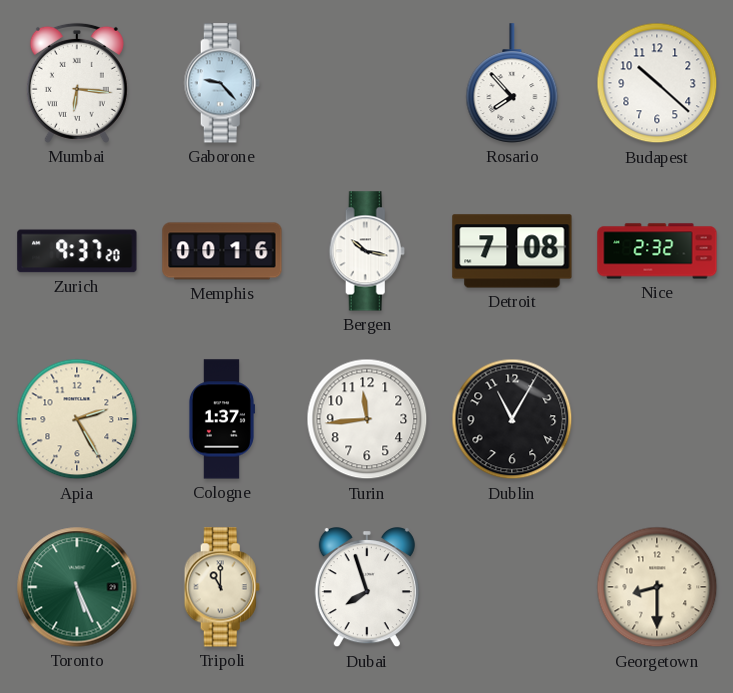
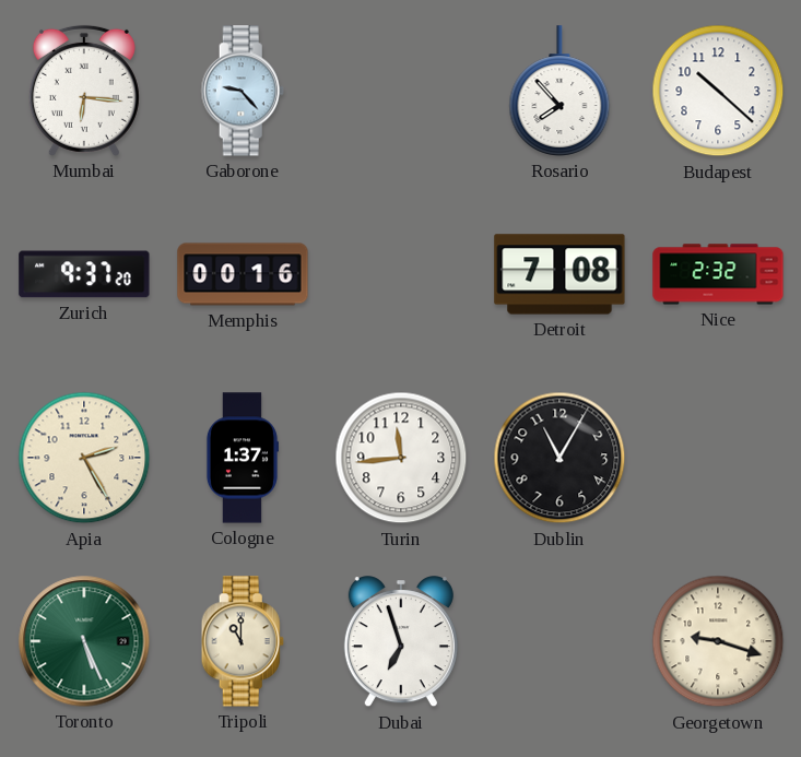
Bergen: 10:17 -> none (367, 251)
Dubai: 7:57 -> 6:57 (401, 642)
Georgetown: 8:30 -> 9:18 (718, 641)
